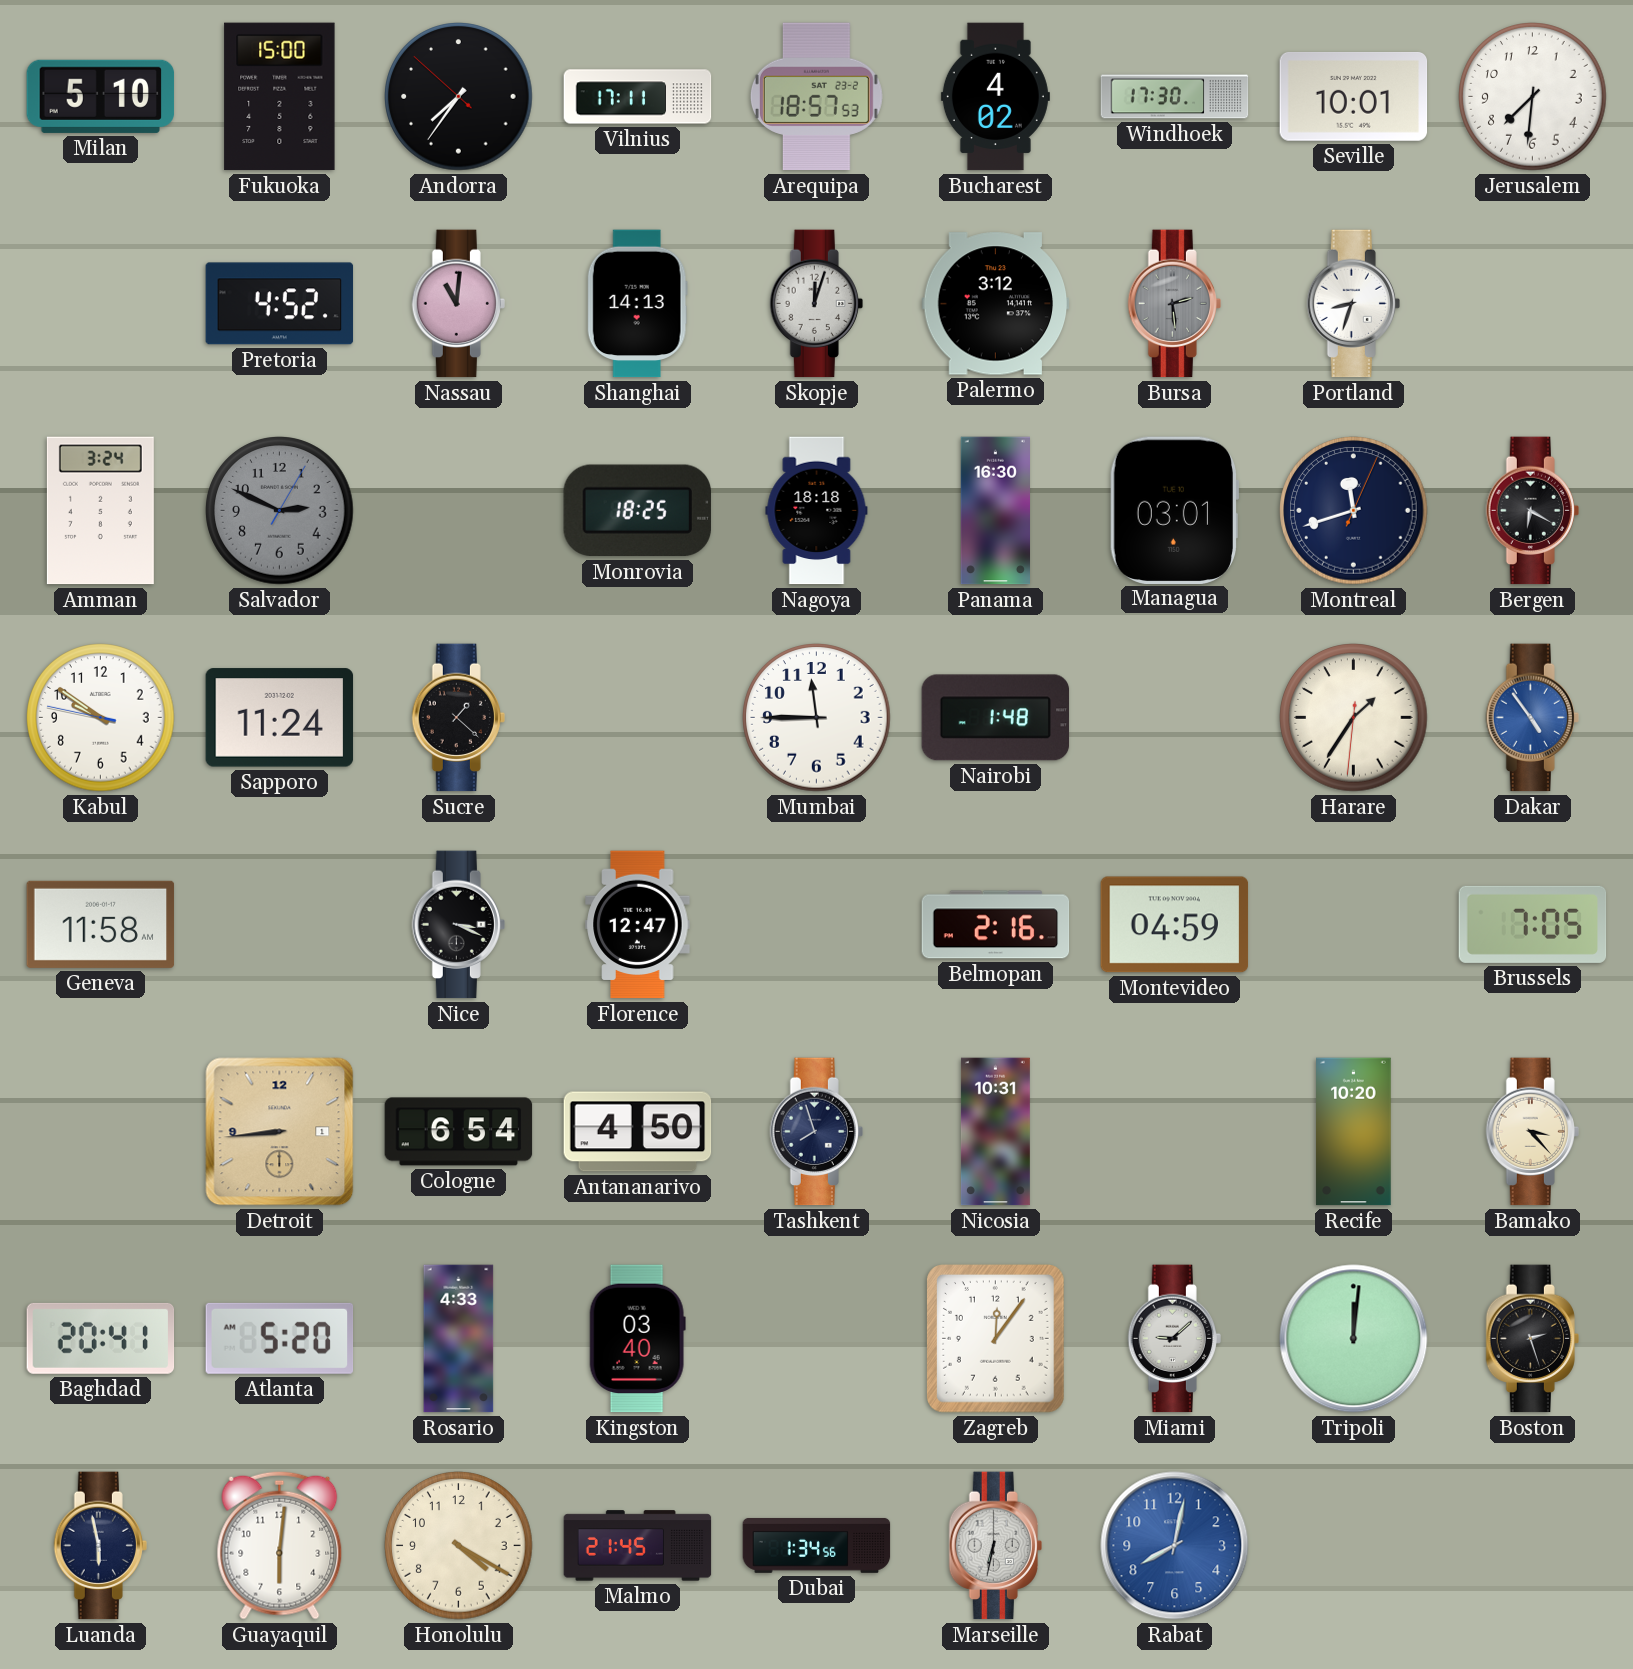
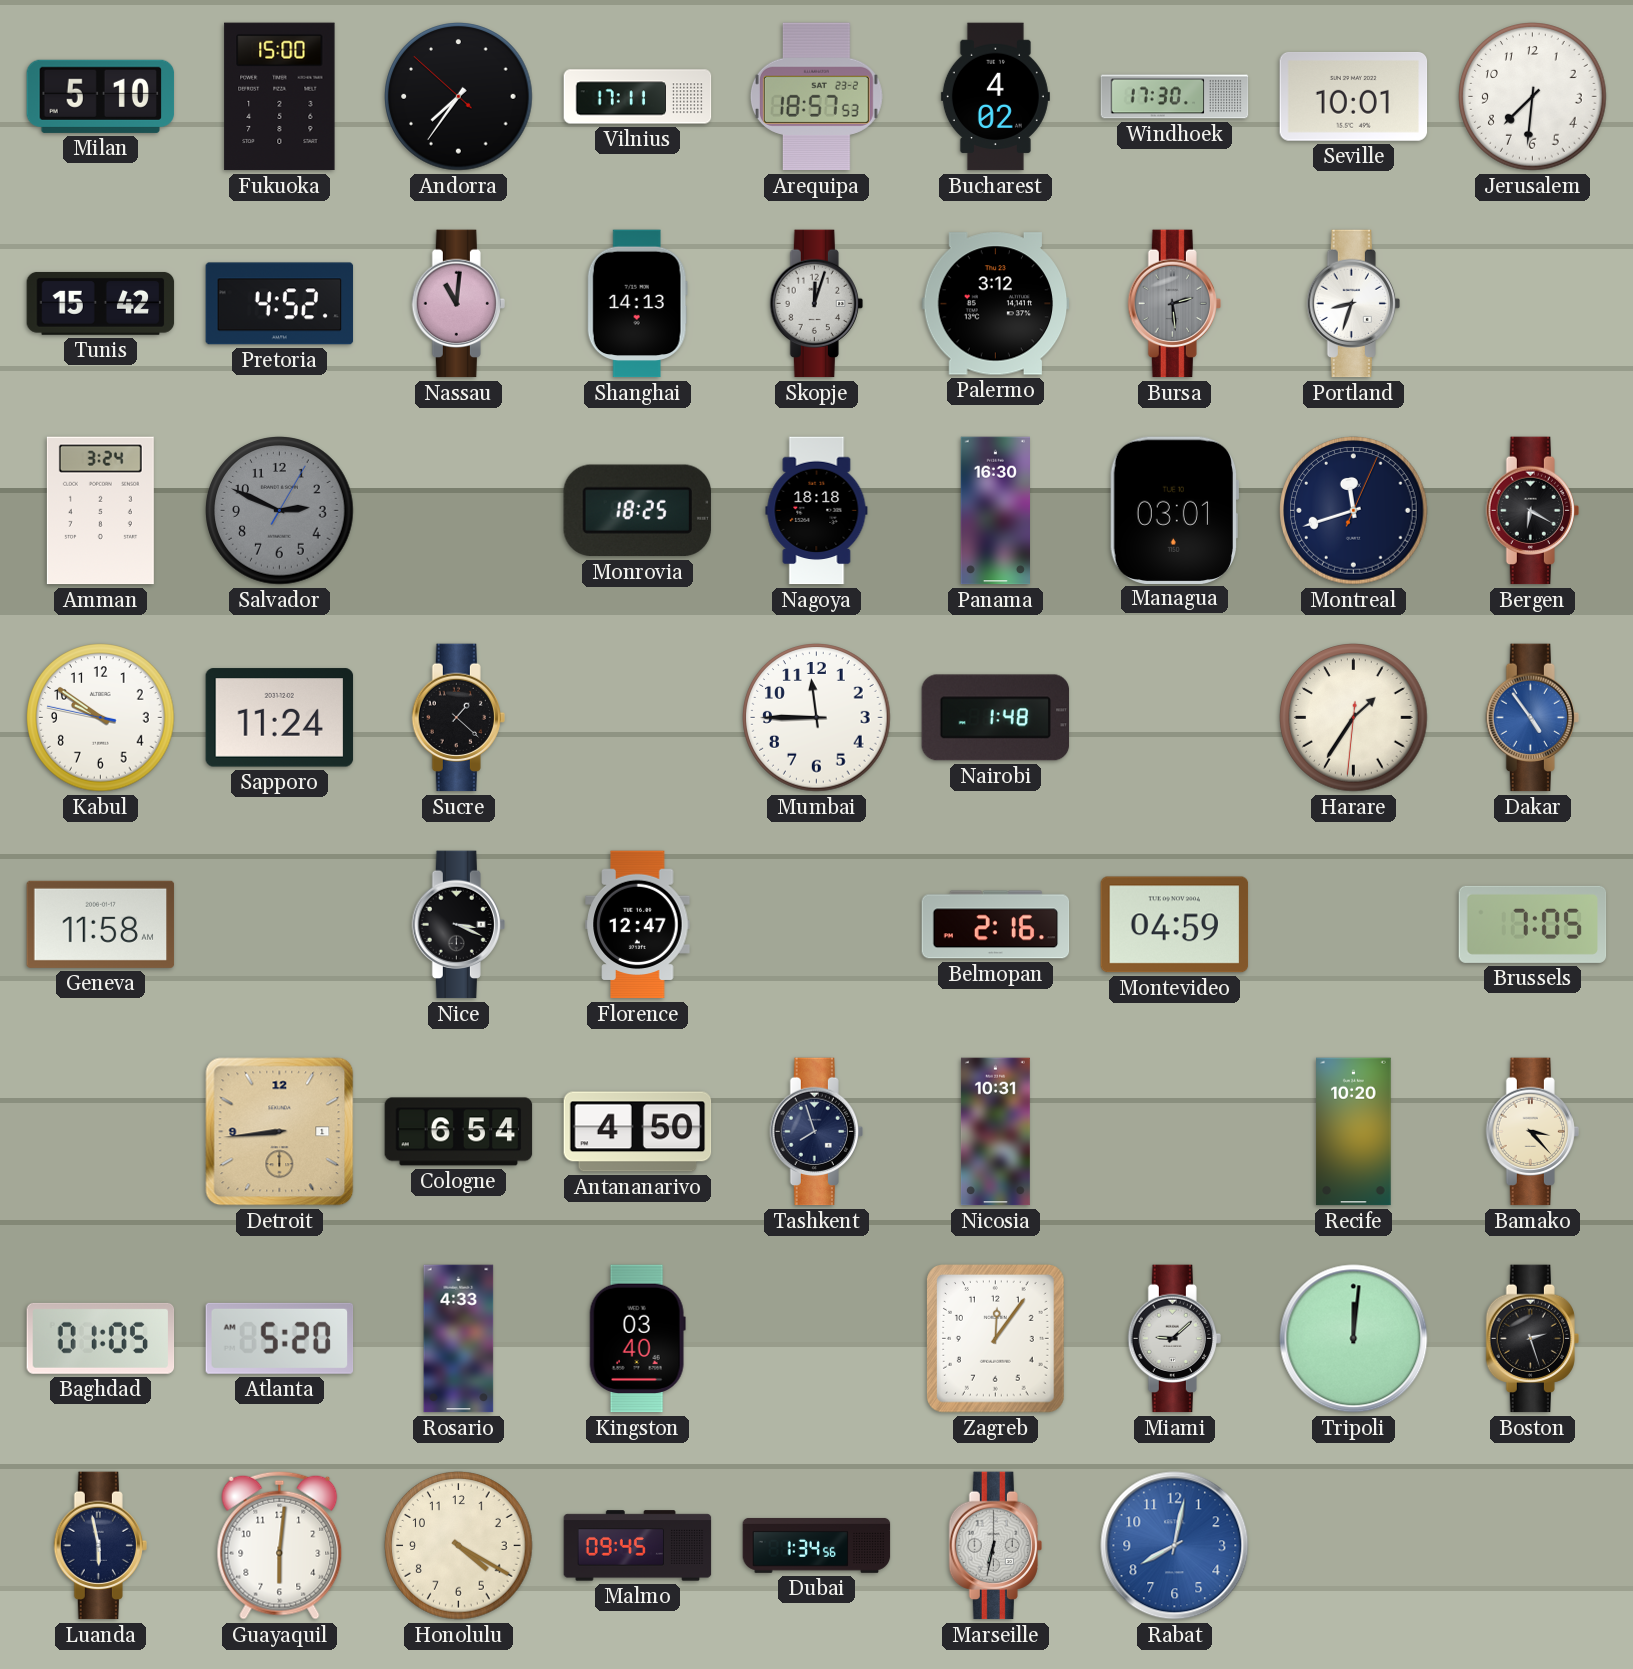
Tunis: none -> 15:42 (101, 303)
Baghdad: 20:41 -> 01:05 (101, 1338)
Malmo: 21:45 -> 09:45 (638, 1546)
